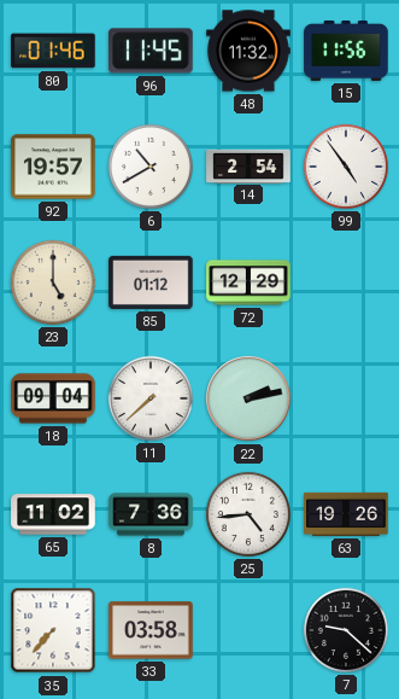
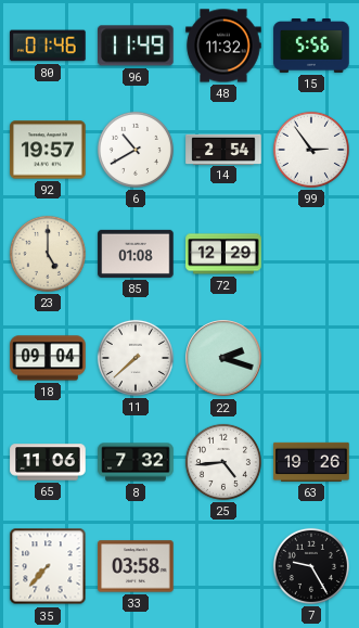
96: 11:45 -> 11:49 (137, 46)
15: 11:56 -> 5:56 (311, 47)
99: 4:54 -> 2:54 (311, 150)
85: 01:12 -> 01:08 (136, 254)
22: 2:13 -> 2:18 (223, 358)
65: 11:02 -> 11:06 (48, 462)
8: 7:36 -> 7:32 (136, 462)
7: 9:22 -> 9:25 (311, 566)
